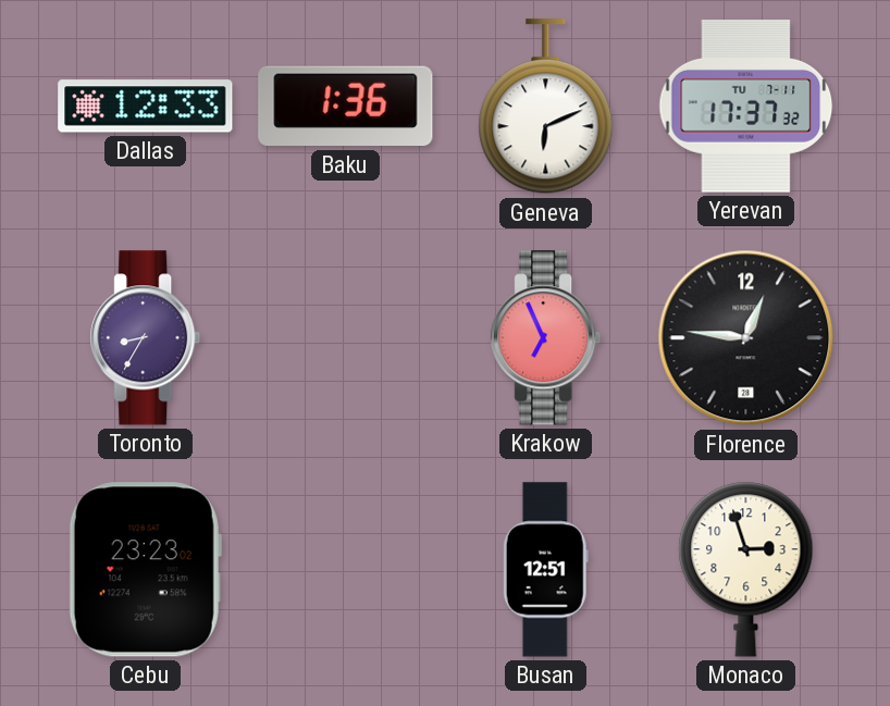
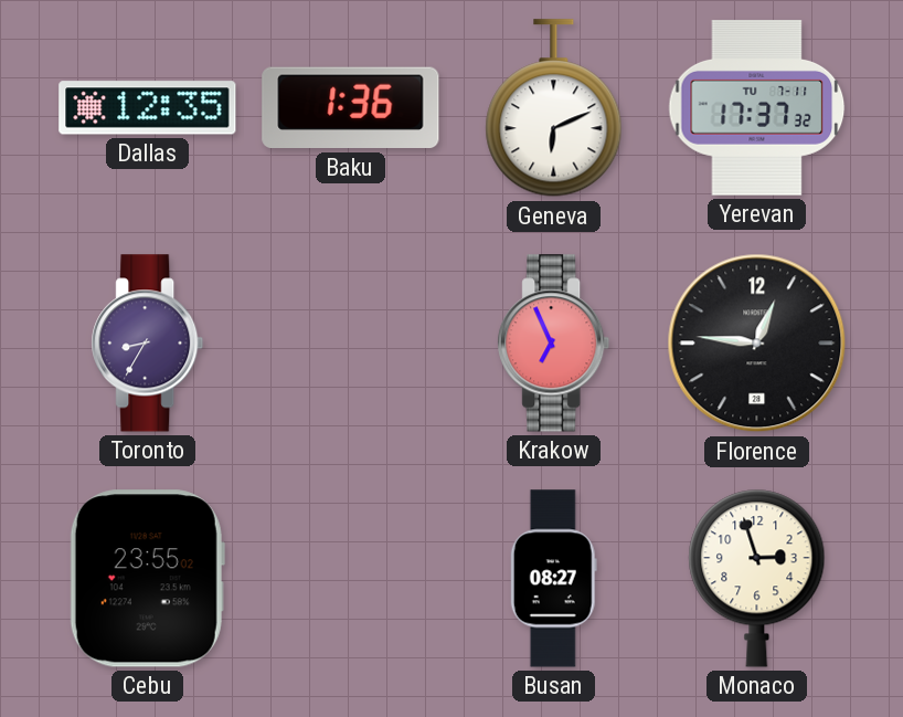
Dallas: 12:33 -> 12:35 (148, 108)
Cebu: 23:23 -> 23:55 (147, 579)
Busan: 12:51 -> 08:27 (553, 579)
